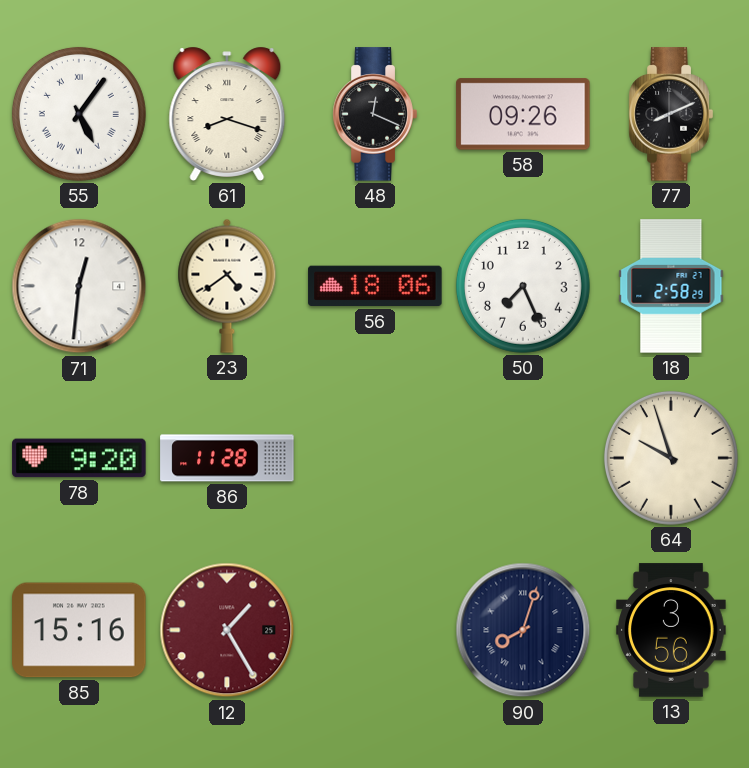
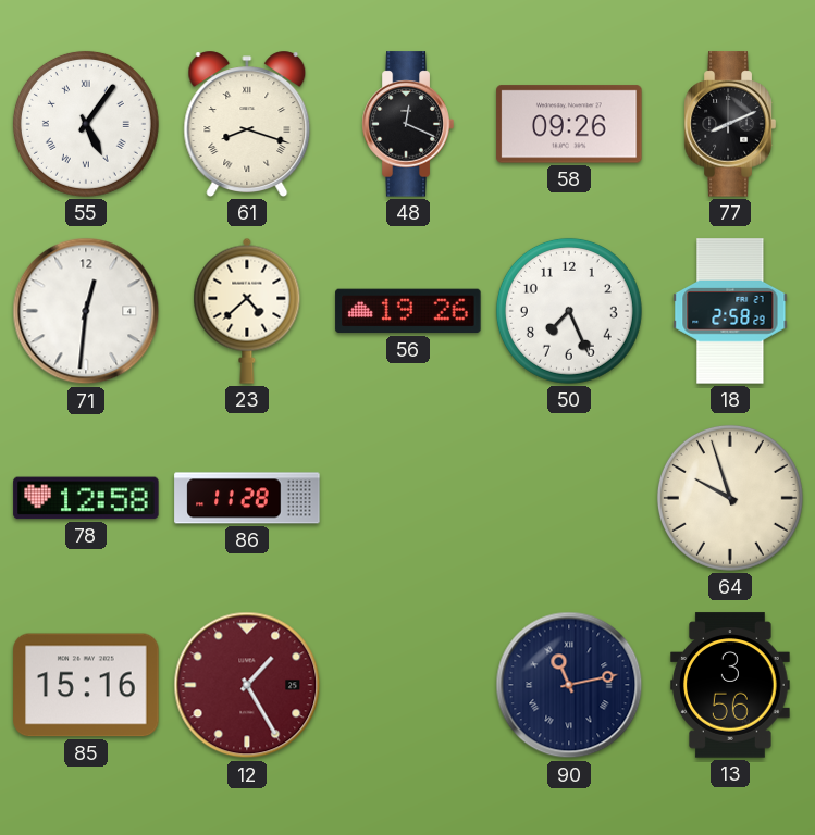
23: 4:39 -> 4:38 (247, 311)
56: 18:06 -> 19:26 (408, 311)
78: 9:20 -> 12:58 (86, 498)
90: 8:03 -> 11:13 (569, 685)
